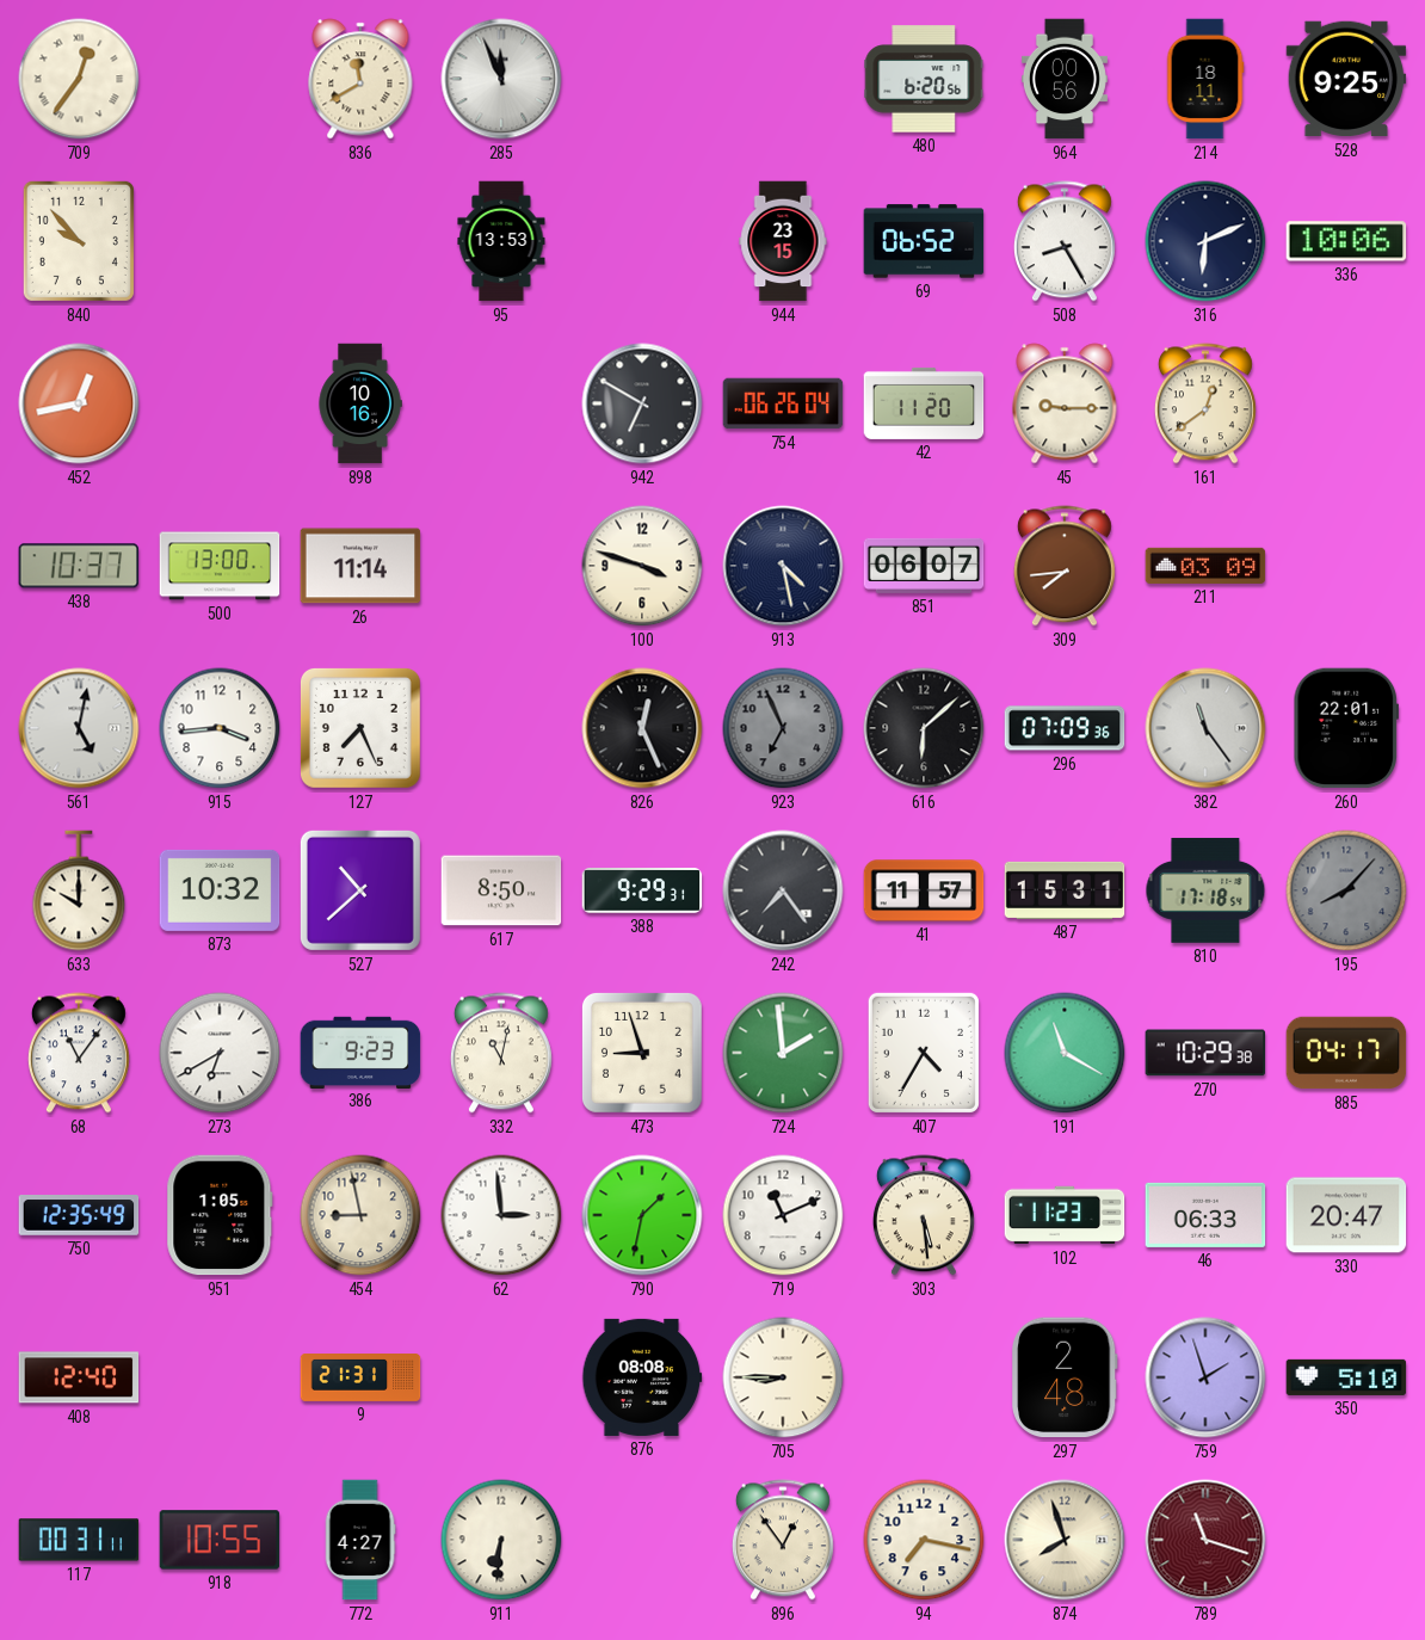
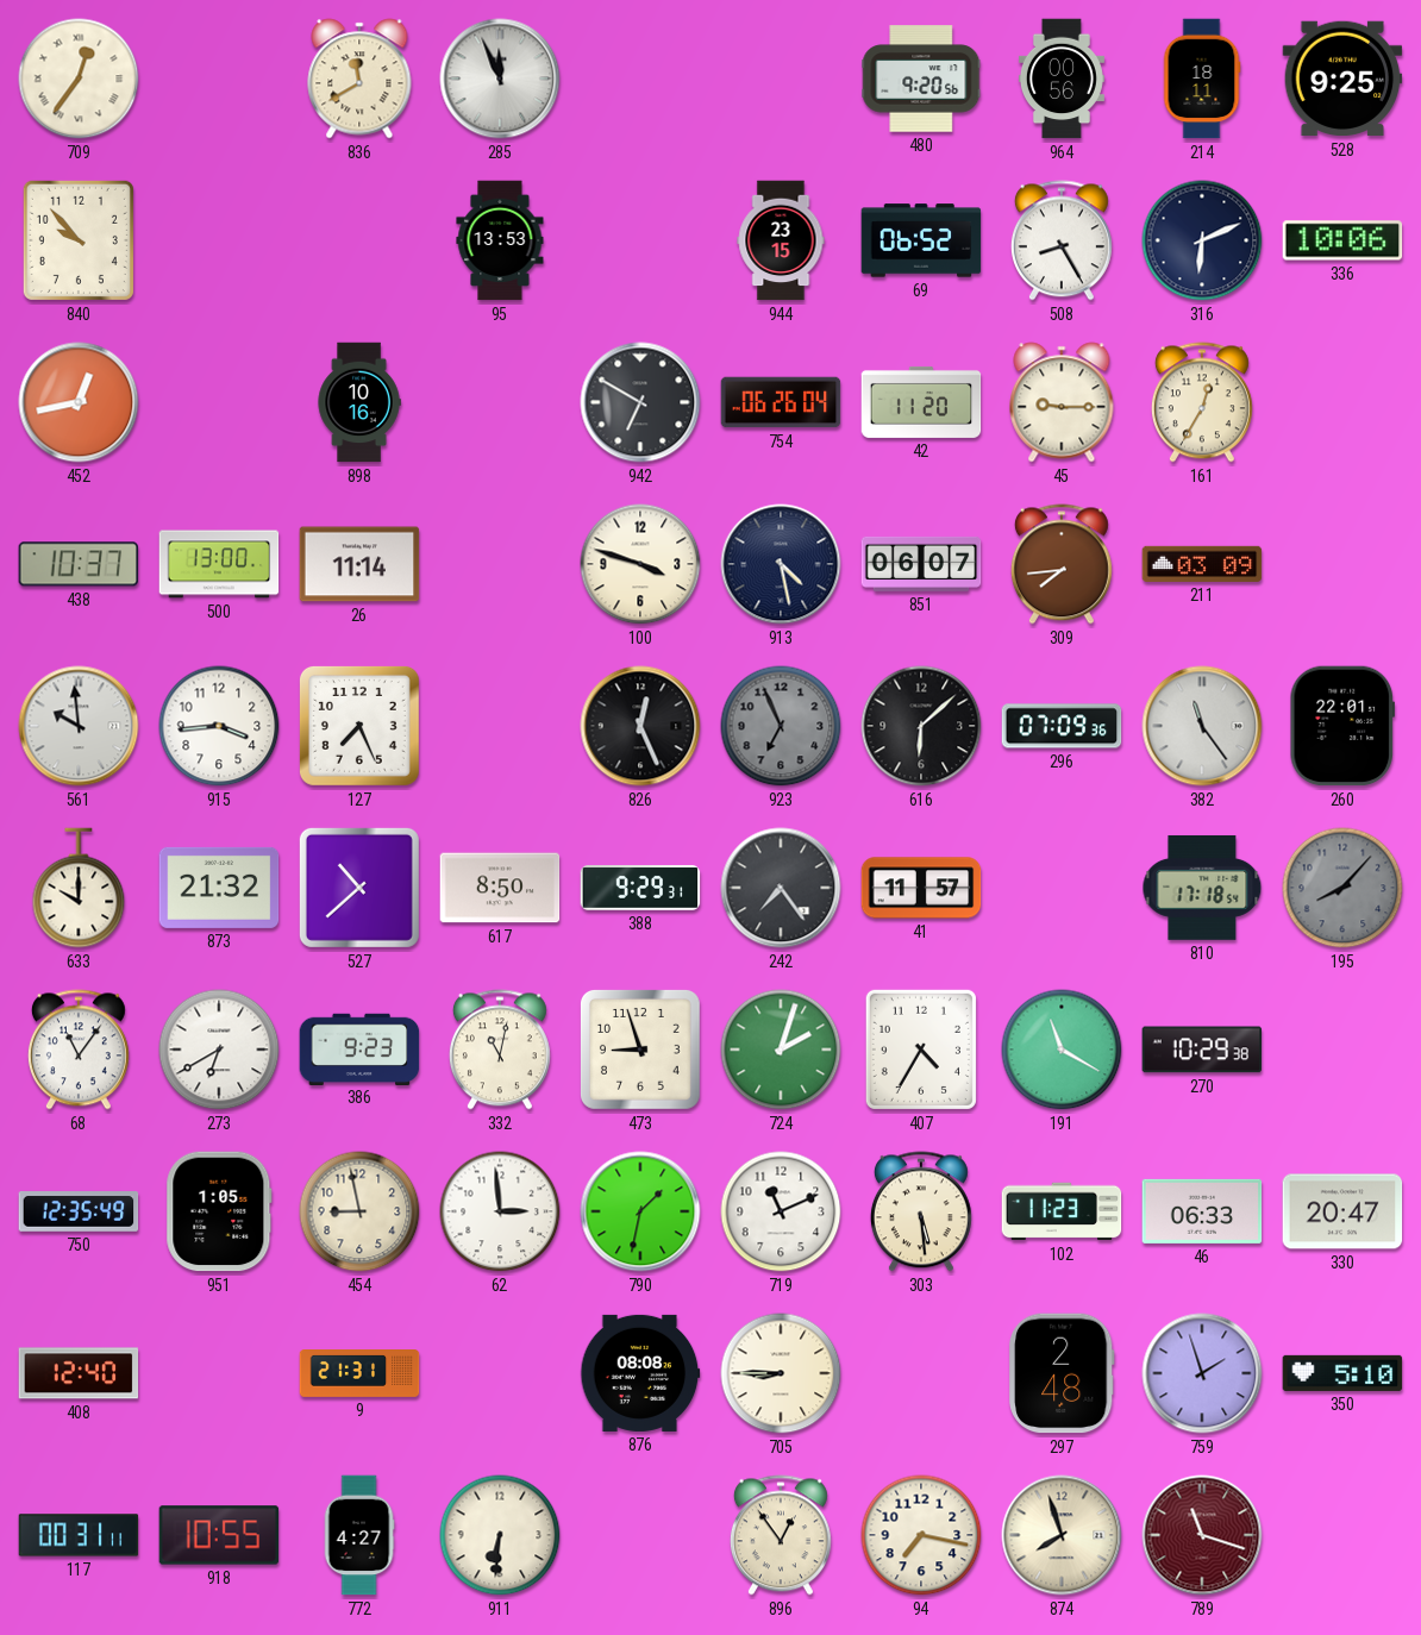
480: 6:20 -> 9:20 (921, 79)
161: 12:39 -> 12:35 (1202, 402)
561: 5:02 -> 9:59 (79, 726)
873: 10:32 -> 21:32 (219, 888)
487: 15:31 -> none (1065, 890)
724: 1:59 -> 2:03 (781, 1050)
885: 04:17 -> none (1346, 1053)
